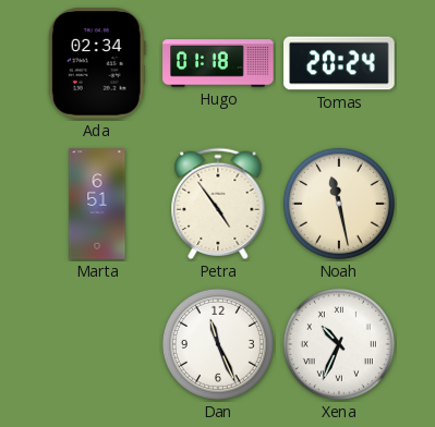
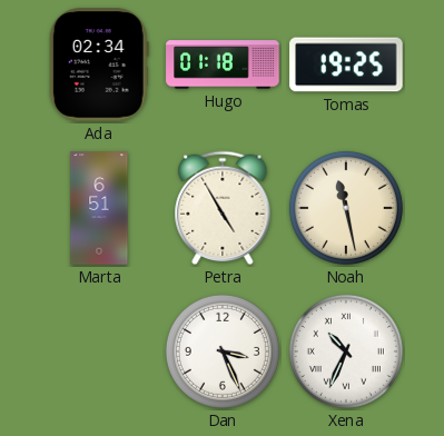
Tomas: 20:24 -> 19:25 (346, 65)
Petra: 4:54 -> 4:55 (223, 208)
Dan: 11:26 -> 3:26 (223, 351)
